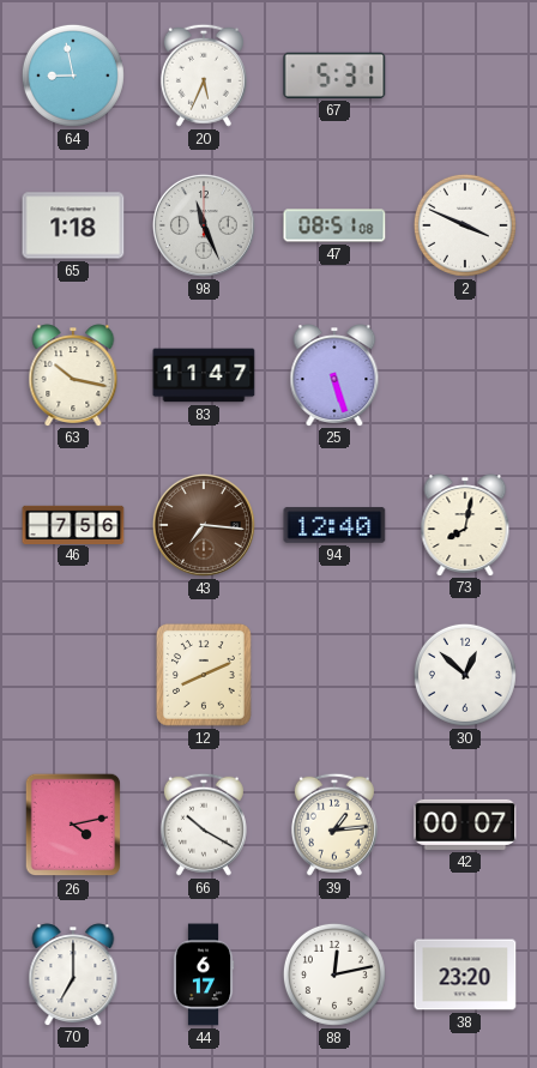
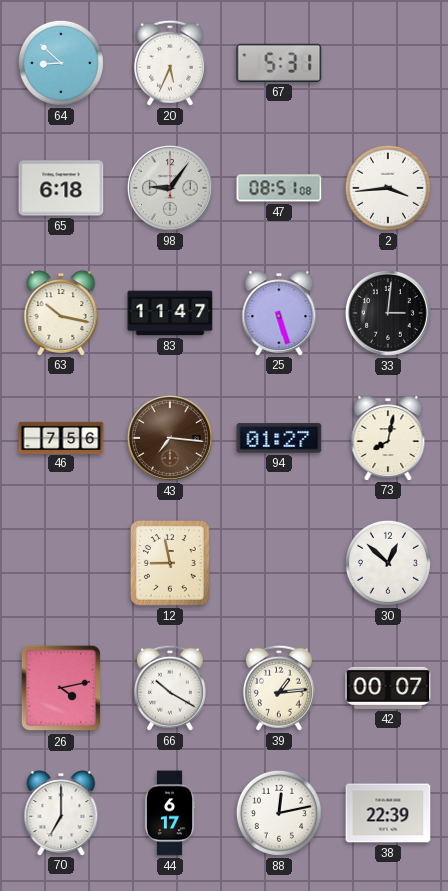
64: 8:58 -> 8:52 (61, 63)
65: 1:18 -> 6:18 (61, 188)
98: 11:26 -> 9:06 (170, 188)
2: 3:49 -> 3:44 (388, 188)
33: none -> 3:01 (388, 313)
94: 12:40 -> 01:27 (279, 438)
12: 8:11 -> 8:58 (171, 564)
38: 23:20 -> 22:39 (388, 813)
